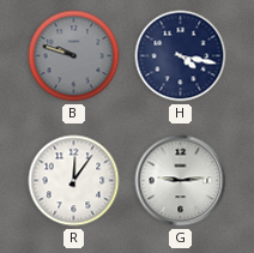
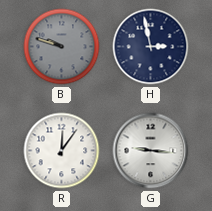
H: 4:17 -> 2:58 (151, 47)
G: 9:14 -> 9:16 (151, 151)
